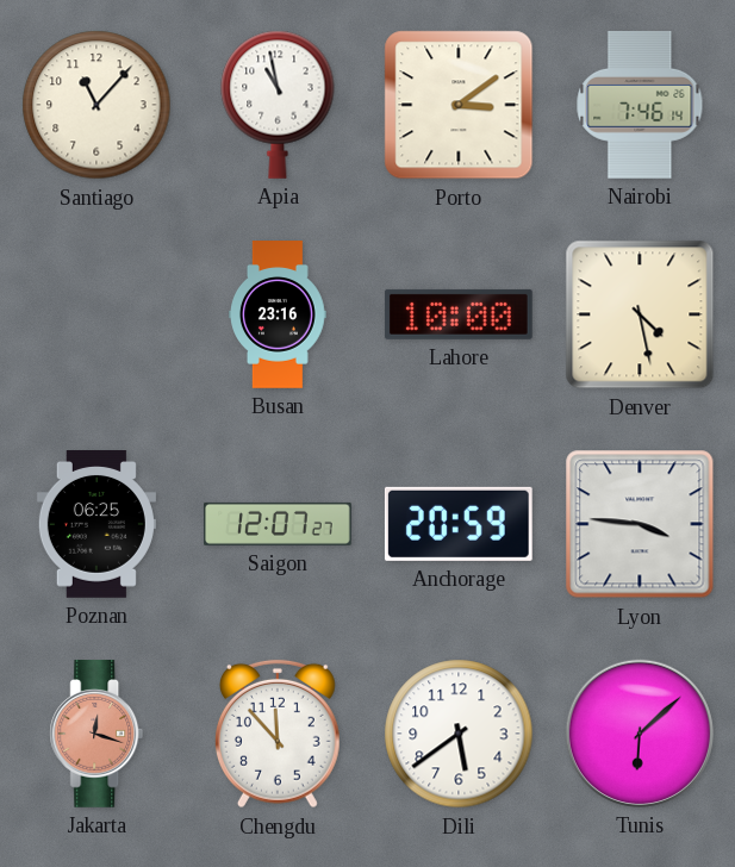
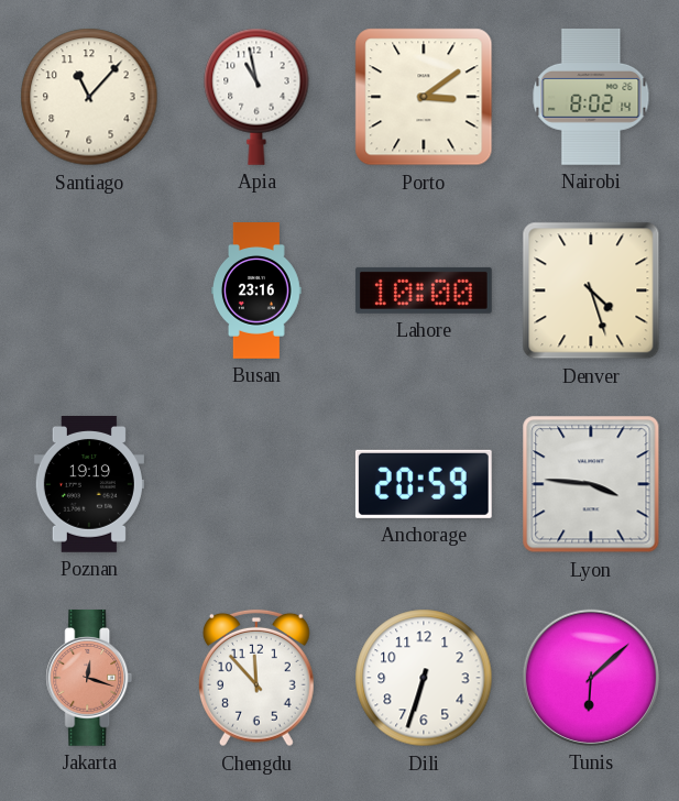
Nairobi: 7:46 -> 8:02 (591, 97)
Denver: 4:28 -> 4:27 (591, 290)
Poznan: 06:25 -> 19:19 (89, 485)
Saigon: 12:07 -> none (278, 524)
Dili: 5:39 -> 6:33 (424, 678)
